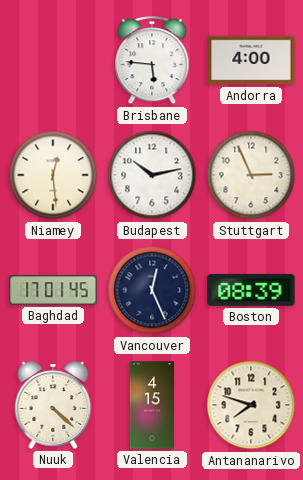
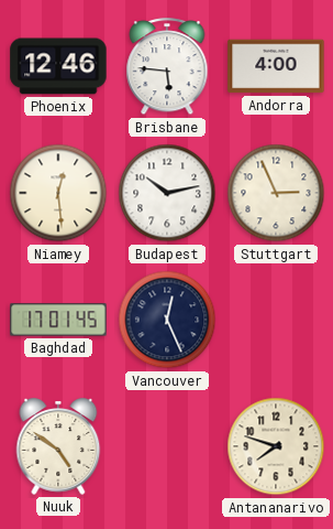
Phoenix: none -> 12:46 (58, 66)
Boston: 08:39 -> none (251, 290)
Nuuk: 4:22 -> 4:51 (58, 446)
Valencia: 4:15 -> none (152, 405)
